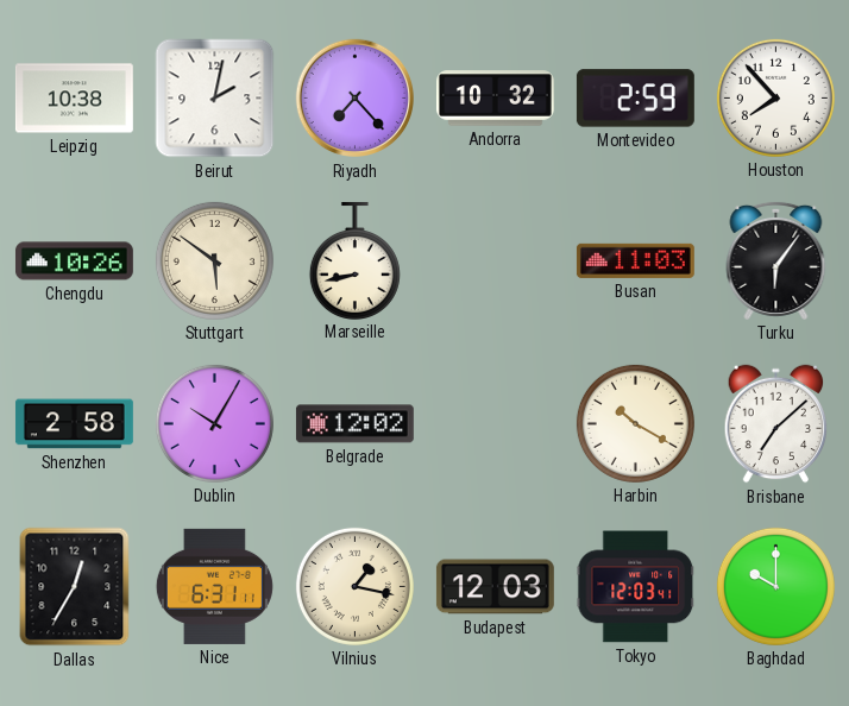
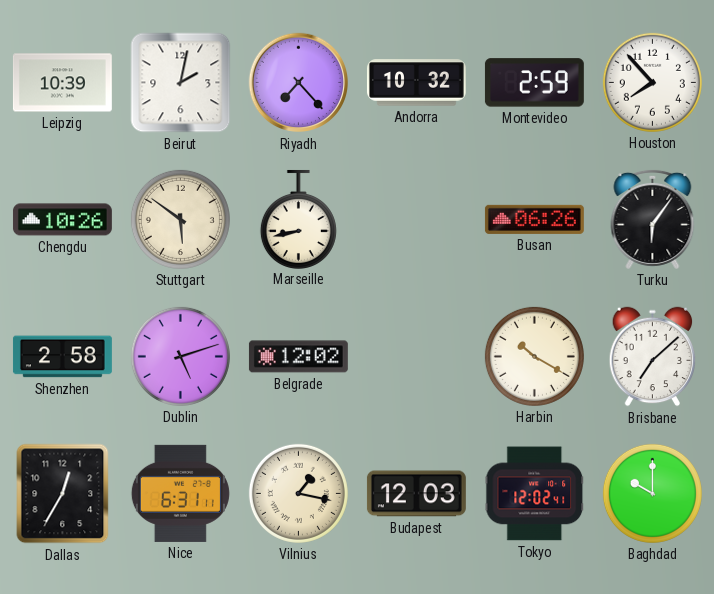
Leipzig: 10:38 -> 10:39 (62, 83)
Busan: 11:03 -> 06:26 (534, 219)
Dublin: 10:05 -> 5:12 (180, 356)
Tokyo: 12:03 -> 12:02 (535, 494)
